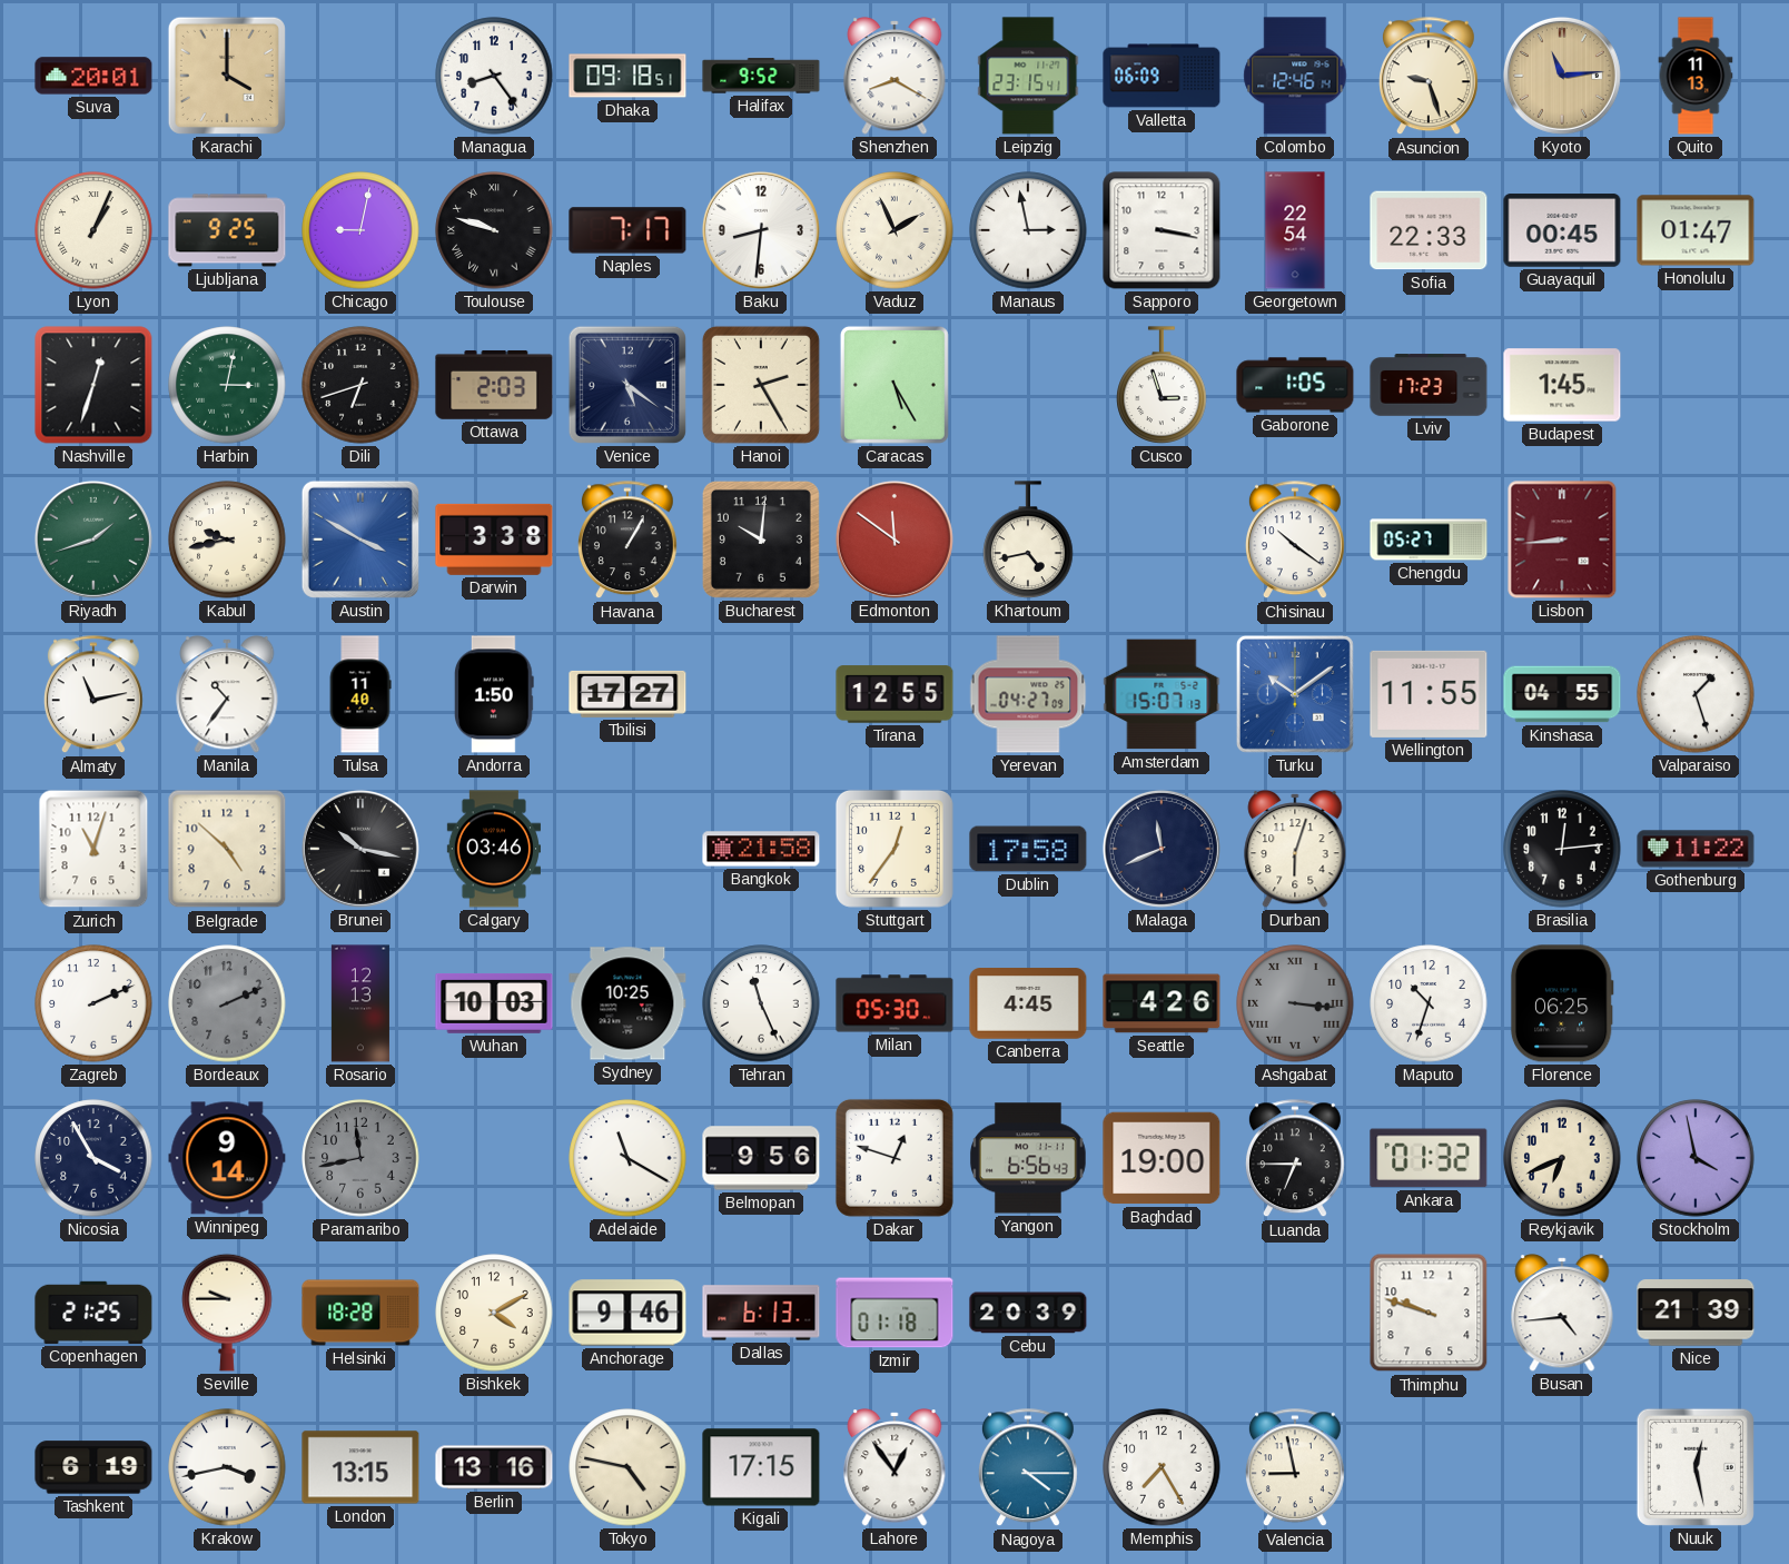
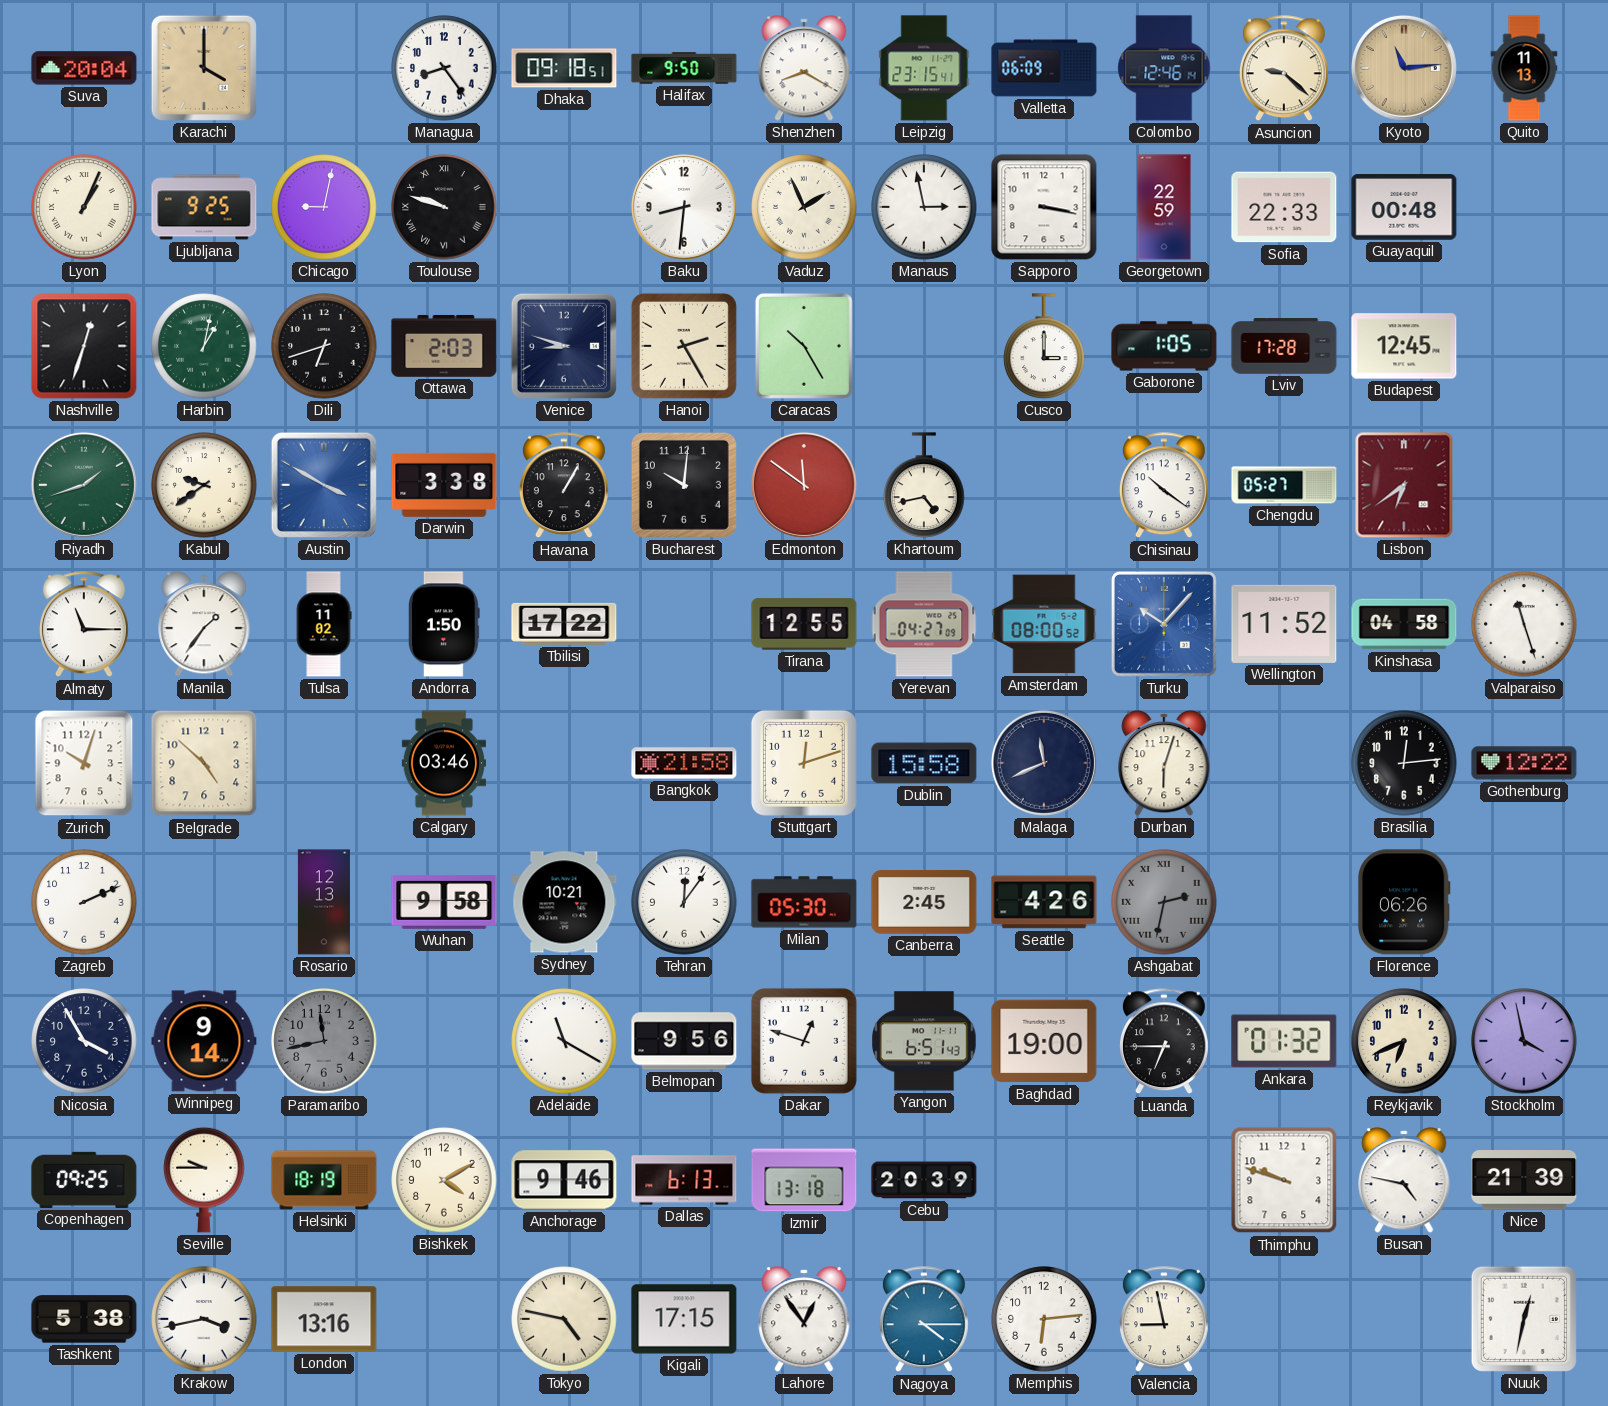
Suva: 20:01 -> 20:04 (84, 68)
Halifax: 9:52 -> 9:50 (684, 68)
Asuncion: 9:27 -> 9:22 (1284, 69)
Naples: 7:17 -> none (627, 230)
Georgetown: 22:54 -> 22:59 (1164, 207)
Guayaquil: 00:45 -> 00:48 (1404, 207)
Honolulu: 01:47 -> none (1696, 230)
Harbin: 3:02 -> 1:02 (204, 346)
Venice: 5:21 -> 8:48 (564, 346)
Caracas: 5:25 -> 10:25 (804, 346)
Cusco: 2:57 -> 3:00 (1044, 346)
Lviv: 17:23 -> 17:28 (1284, 346)
Budapest: 1:45 -> 12:45 (1404, 346)
Kabul: 9:43 -> 9:39 (204, 485)
Lisbon: 8:44 -> 6:39 (1404, 485)
Almaty: 11:13 -> 11:15 (84, 625)
Manila: 10:36 -> 1:36 (204, 624)
Tulsa: 11:40 -> 11:02 (324, 624)
Tbilisi: 17:27 -> 17:22 (564, 624)
Amsterdam: 15:07 -> 08:00 (1044, 624)
Turku: 10:09 -> 10:07 (1164, 624)
Wellington: 11:55 -> 11:52 (1284, 624)
Kinshasa: 04:55 -> 04:58 (1404, 624)
Valparaiso: 1:27 -> 11:27 (1524, 624)
Zurich: 11:03 -> 10:03 (84, 763)
Brunei: 10:17 -> none (360, 849)
Stuttgart: 12:36 -> 12:12 (804, 763)
Dublin: 17:58 -> 15:58 (924, 763)
Gothenburg: 11:22 -> 12:22 (1524, 763)
Bordeaux: 2:11 -> none (227, 1003)
Wuhan: 10:03 -> 9:58 (444, 903)
Sydney: 10:25 -> 10:21 (564, 902)
Tehran: 11:26 -> 12:06 (684, 902)
Canberra: 4:45 -> 2:45 (924, 902)
Ashgabat: 3:16 -> 2:32 (1164, 902)
Maputo: 10:33 -> none (1429, 1003)
Florence: 06:25 -> 06:26 (1404, 902)
Yangon: 6:56 -> 6:51 (925, 1041)
Copenhagen: 21:25 -> 09:25 (84, 1180)
Helsinki: 18:28 -> 18:19 (324, 1180)
Izmir: 01:18 -> 13:18 (804, 1180)
Busan: 4:44 -> 4:47 (1404, 1180)
Tashkent: 6:19 -> 5:38 (84, 1319)
London: 13:15 -> 13:16 (324, 1319)
Berlin: 13:16 -> none (494, 1467)
Memphis: 7:25 -> 6:14 (1044, 1319)
Nuuk: 12:28 -> 12:32 (1524, 1319)
